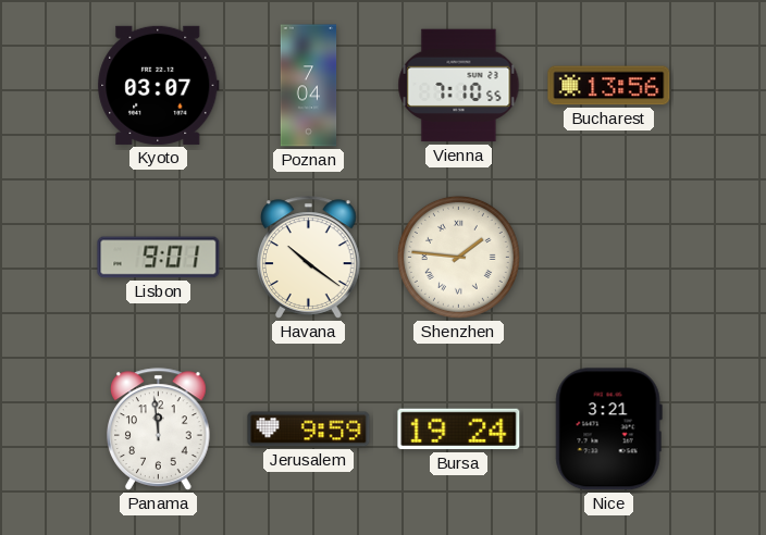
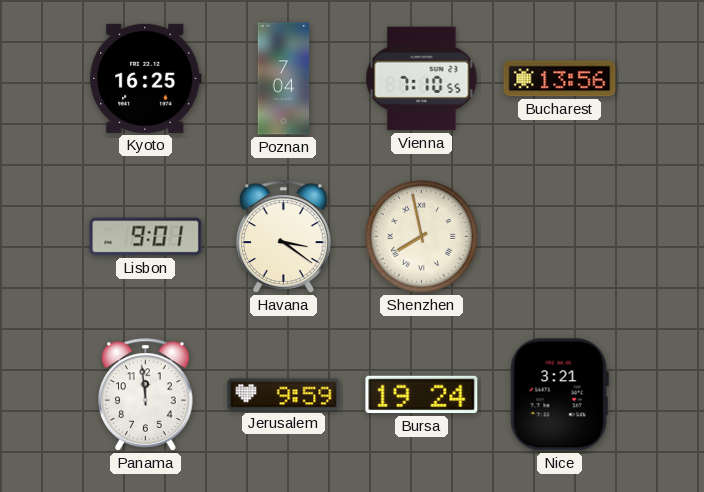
Kyoto: 03:07 -> 16:25 (146, 78)
Havana: 10:21 -> 3:21 (284, 237)
Shenzhen: 1:46 -> 7:58 (421, 236)
